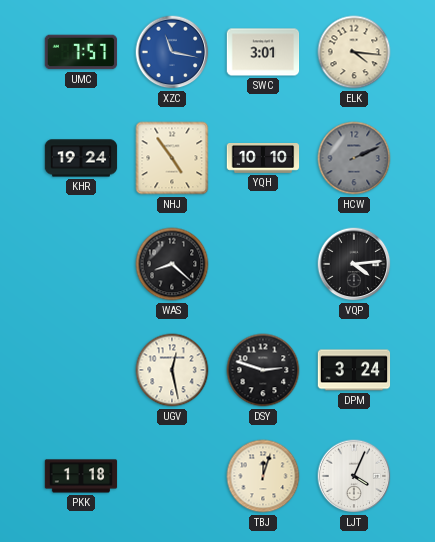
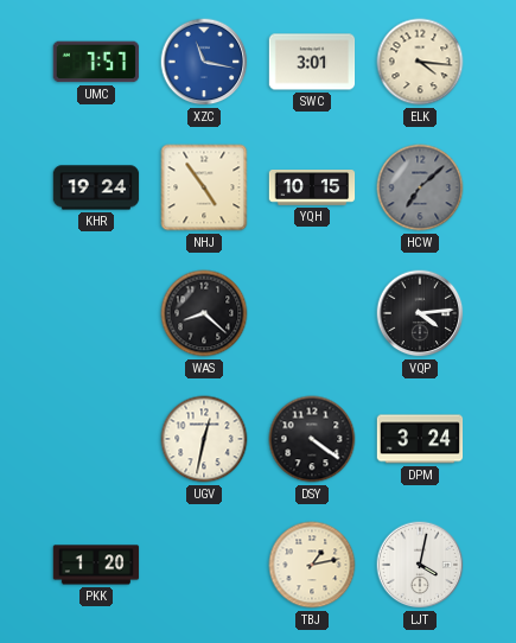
YQH: 10:10 -> 10:15 (312, 189)
HCW: 2:11 -> 7:08 (420, 187)
UGV: 12:28 -> 12:32 (204, 439)
DSY: 2:48 -> 4:21 (312, 439)
PKK: 1:18 -> 1:20 (96, 565)
TBJ: 12:03 -> 1:13 (312, 565)
LJT: 4:04 -> 4:02 (420, 565)
